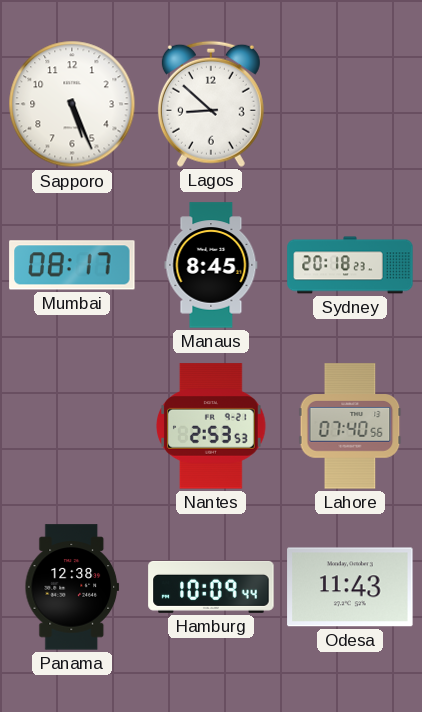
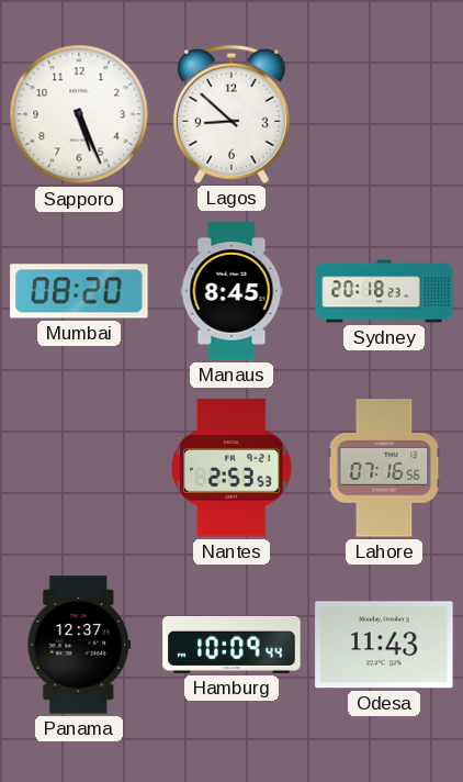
Mumbai: 08:17 -> 08:20 (79, 291)
Lahore: 07:40 -> 07:16 (384, 468)
Panama: 12:38 -> 12:37 (79, 645)
